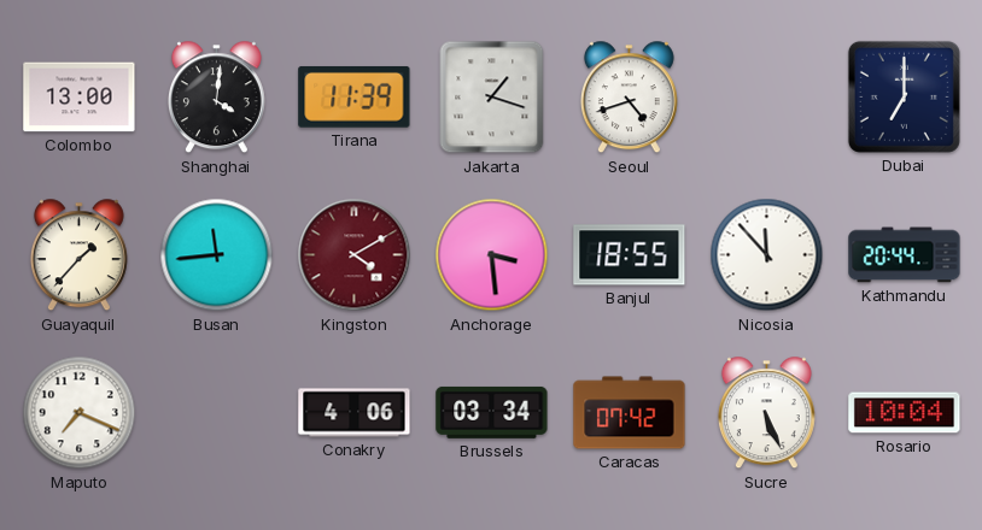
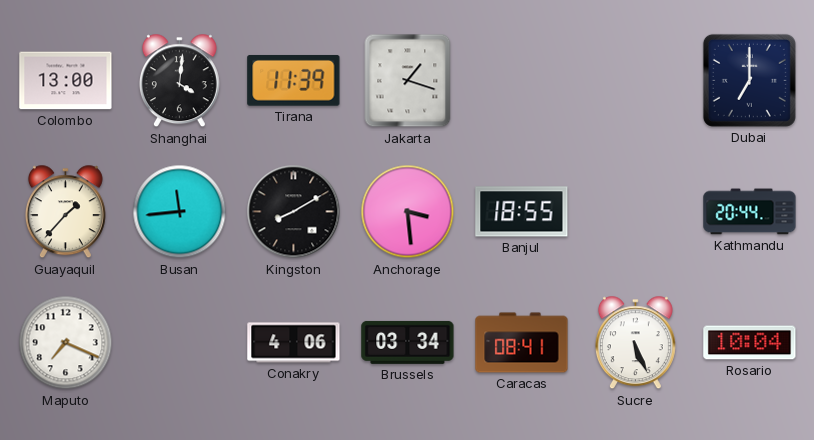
Seoul: 4:42 -> none (629, 98)
Kingston: 4:10 -> 8:10 (294, 212)
Kingston dial: burgundy -> black (294, 212)
Nicosia: 11:53 -> none (767, 255)
Caracas: 07:42 -> 08:41 (522, 343)
